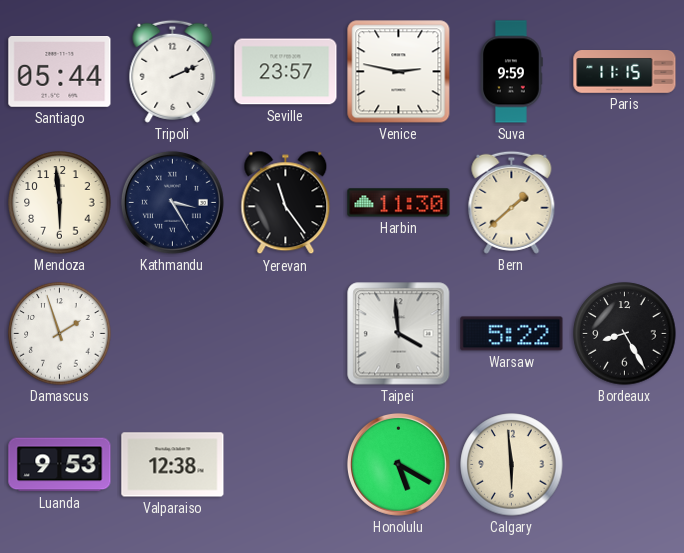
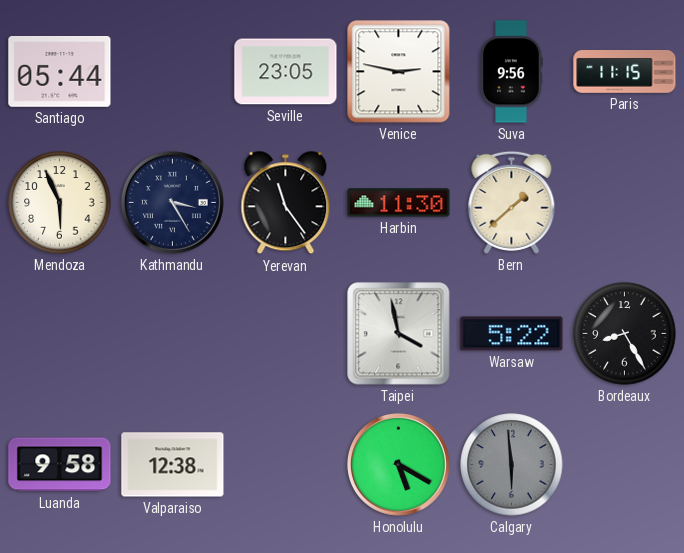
Tripoli: 2:11 -> none (173, 71)
Seville: 23:57 -> 23:05 (286, 72)
Suva: 9:59 -> 9:56 (511, 72)
Mendoza: 5:59 -> 5:56 (60, 203)
Damascus: 1:57 -> none (60, 334)
Taipei: 3:59 -> 3:58 (399, 334)
Luanda: 9:53 -> 9:58 (60, 465)
Calgary dial: cream -> grey (512, 465)
